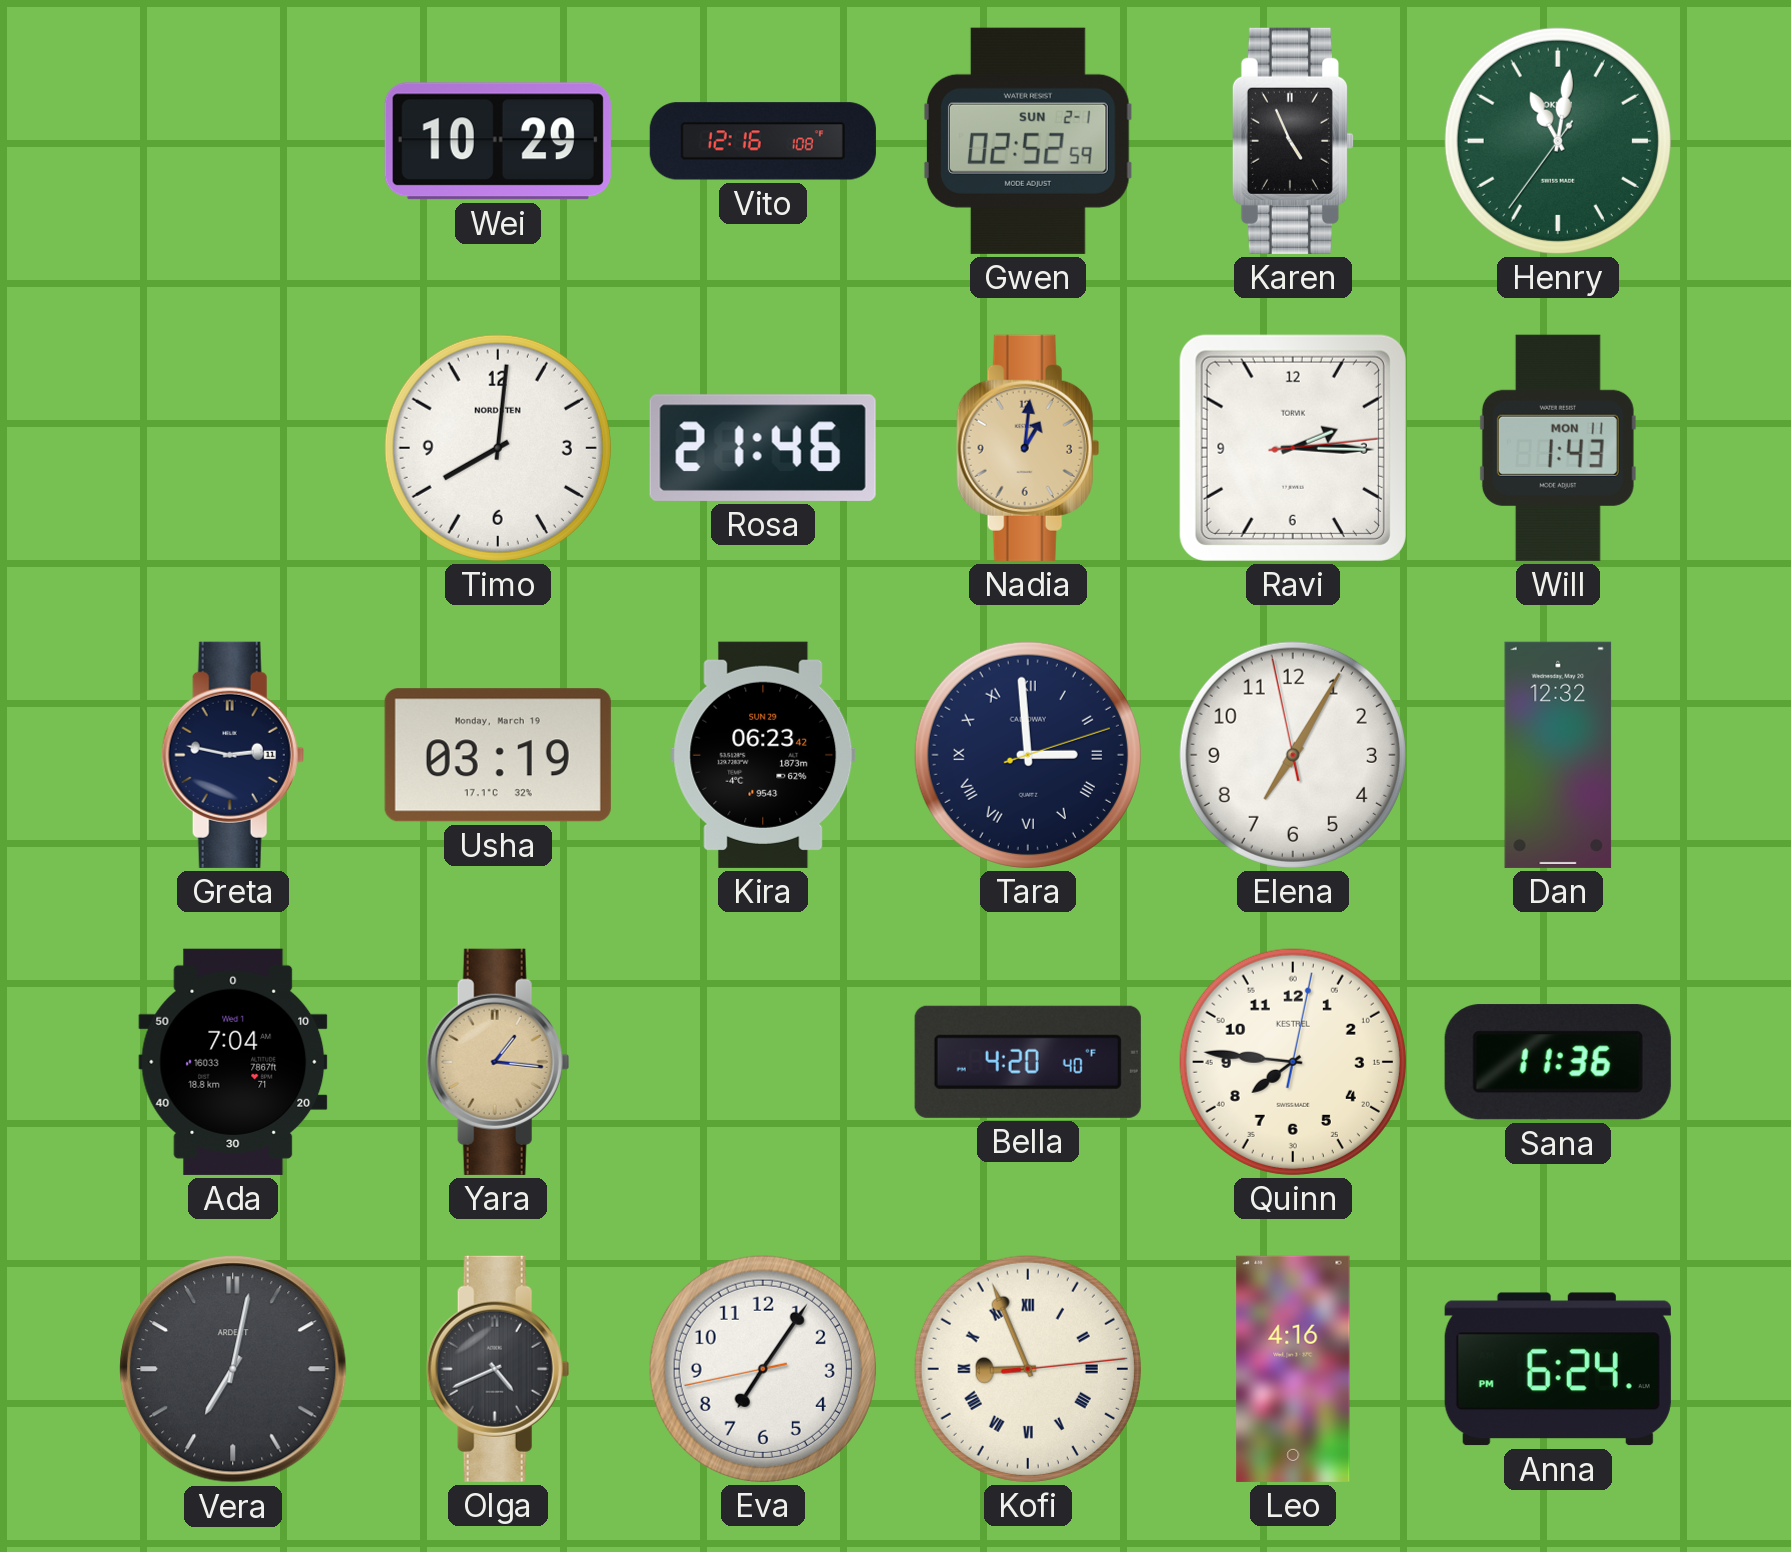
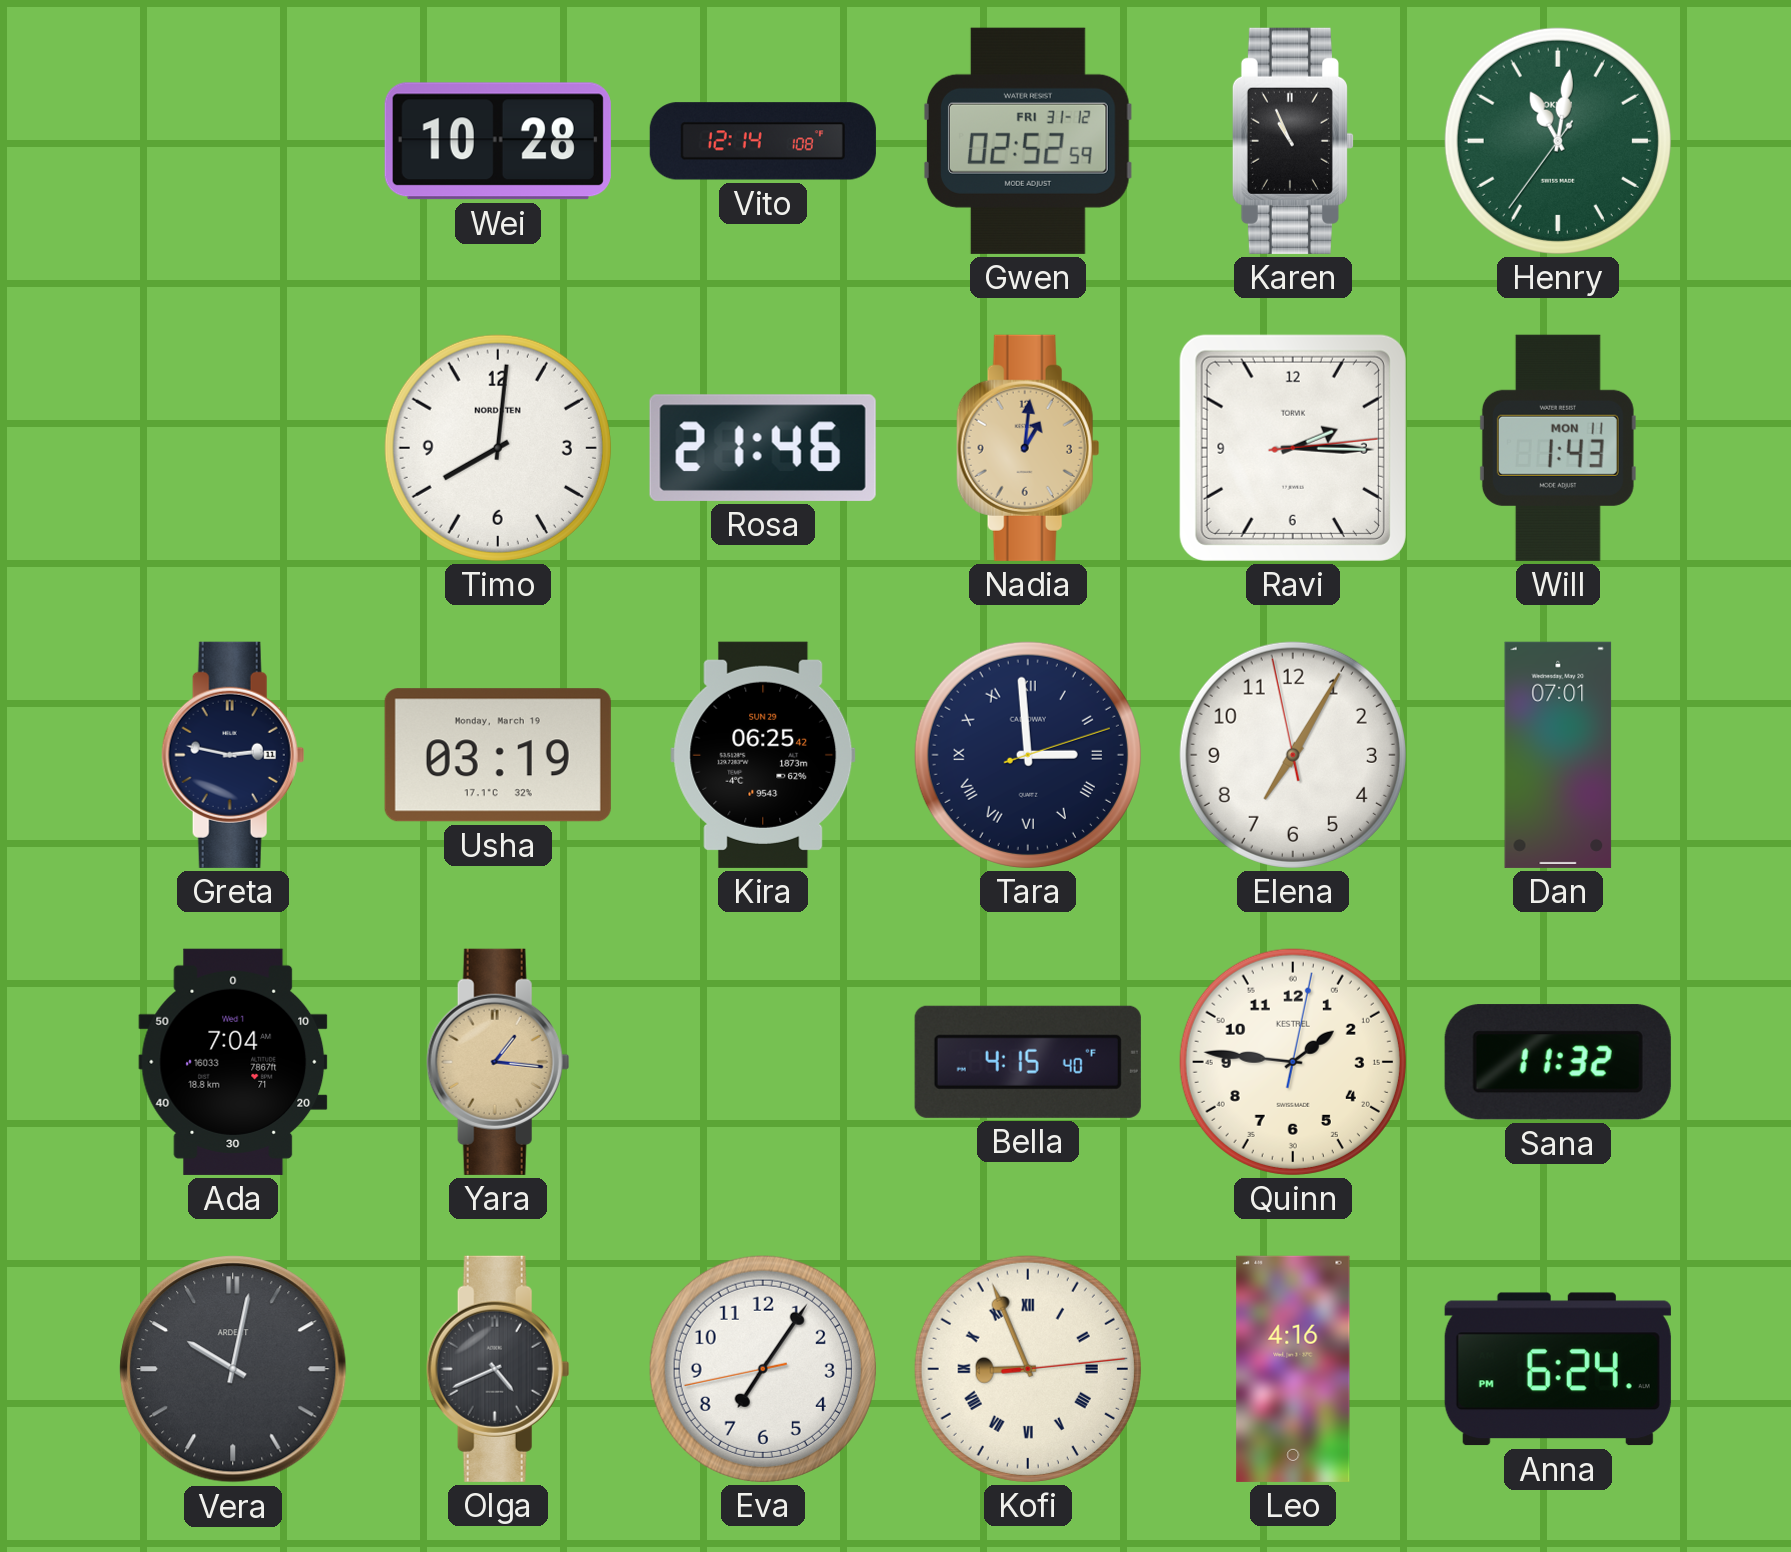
Wei: 10:29 -> 10:28 (498, 141)
Vito: 12:16 -> 12:14 (763, 141)
Gwen date: SUN 2-1 -> FRI 31-12 (1028, 141)
Karen: 4:56 -> 10:56 (1293, 141)
Kira: 06:23 -> 06:25 (763, 755)
Dan: 12:32 -> 07:01 (1558, 755)
Bella: 4:20 -> 4:15 (1028, 1062)
Quinn: 7:46 -> 1:46 (1293, 1062)
Sana: 11:36 -> 11:32 (1558, 1062)
Vera: 7:02 -> 10:02 (233, 1369)
